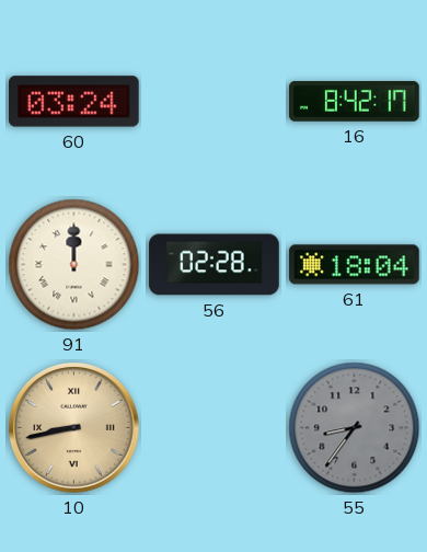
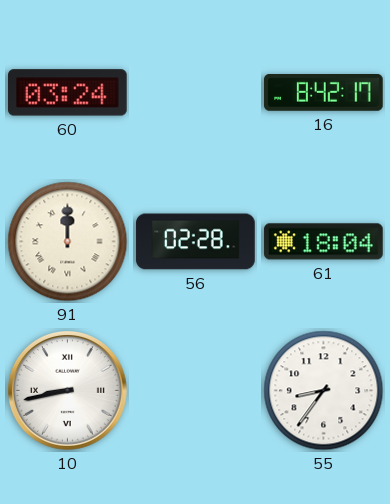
10 dial: champagne -> white (68, 391)
55 dial: grey -> white (324, 391)
